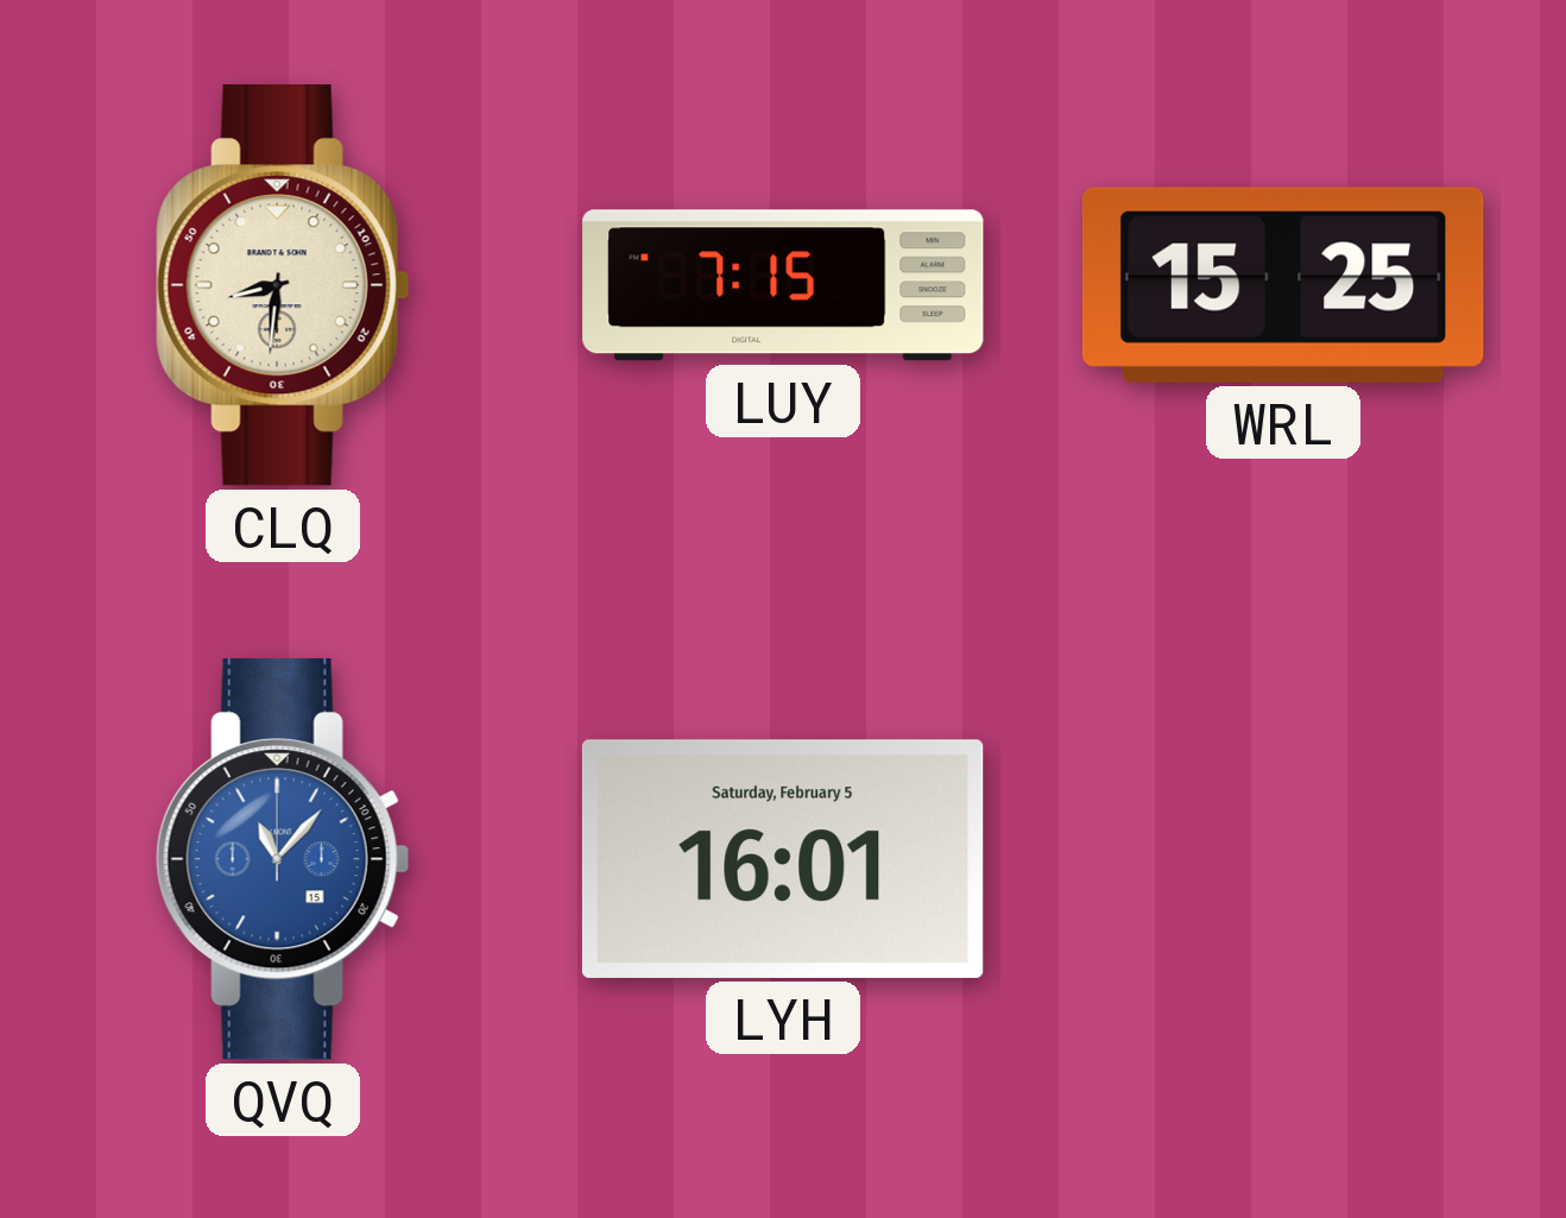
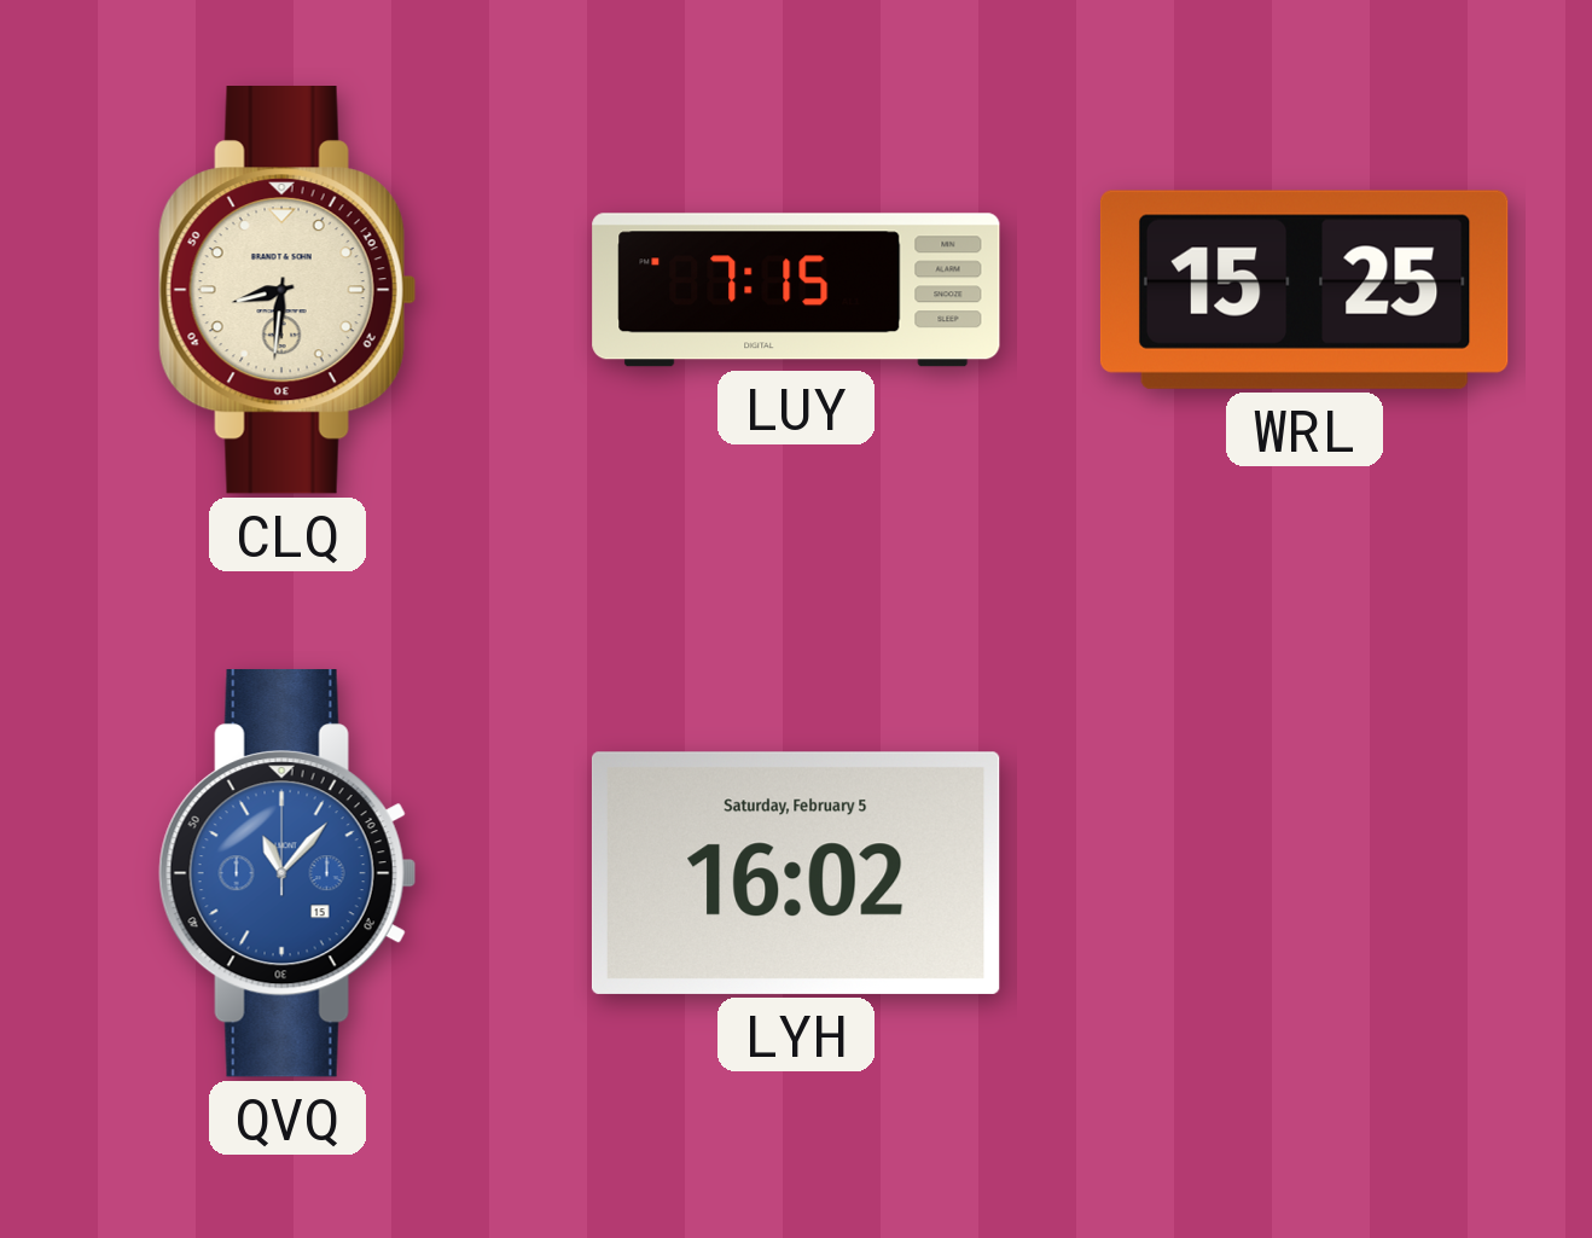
LYH: 16:01 -> 16:02 (796, 873)
